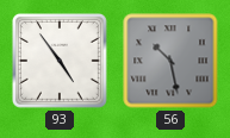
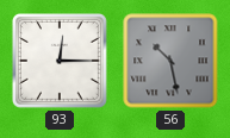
93: 4:54 -> 12:15 (60, 61)
